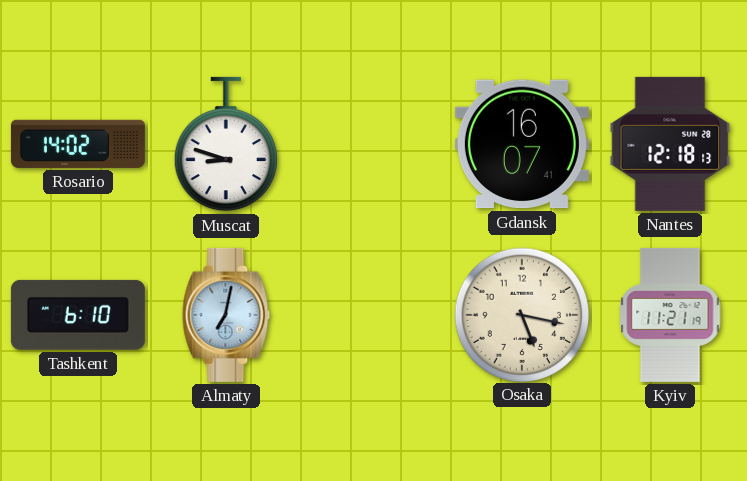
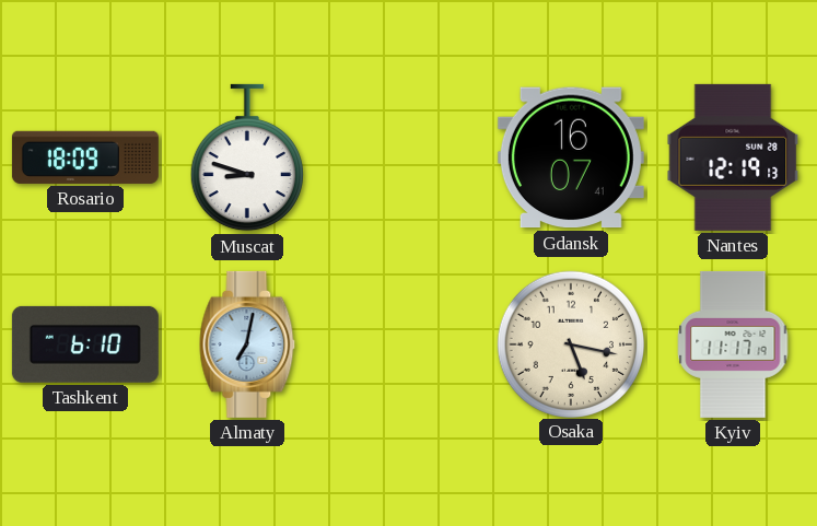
Rosario: 14:02 -> 18:09 (85, 157)
Nantes: 12:18 -> 12:19 (733, 157)
Kyiv: 11:21 -> 11:17 (733, 344)
